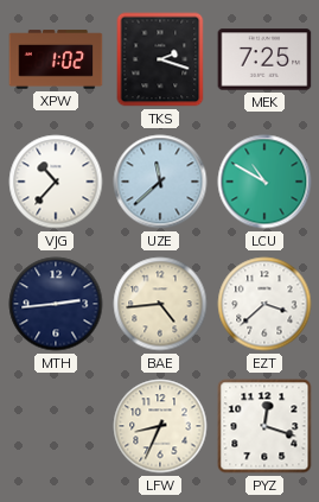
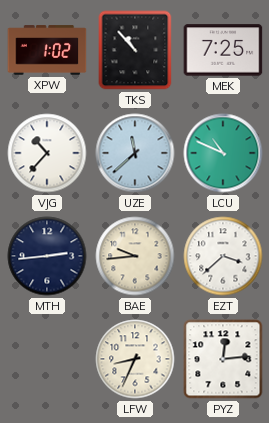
TKS: 2:18 -> 10:53 (135, 50)
LCU: 10:50 -> 10:49 (223, 153)
BAE: 4:44 -> 9:44 (135, 256)
PYZ: 12:18 -> 12:14 (223, 359)
